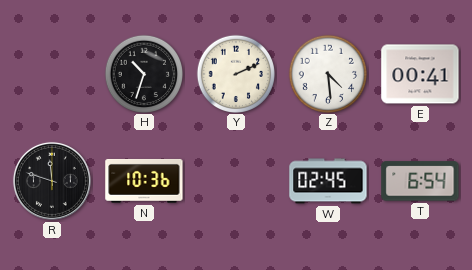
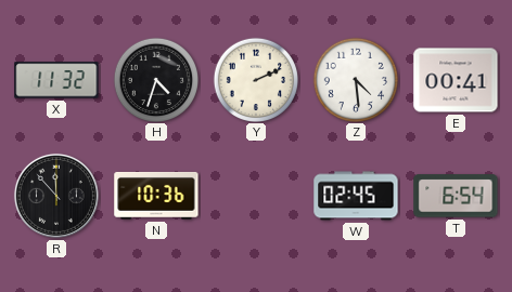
X: none -> 11:32 (56, 80)
H: 10:33 -> 4:33 (155, 79)
R: 11:48 -> 11:53 (56, 196)
